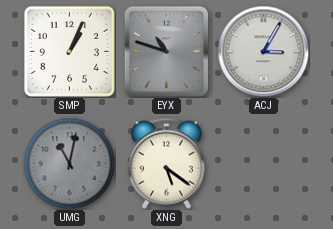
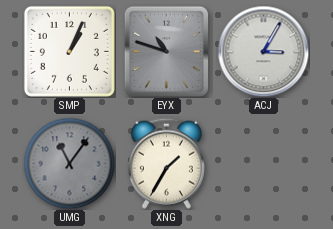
UMG: 11:02 -> 11:06 (69, 163)
XNG: 5:21 -> 1:35 (166, 163)
